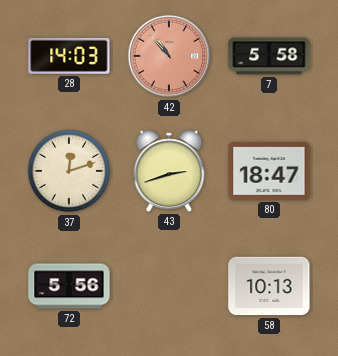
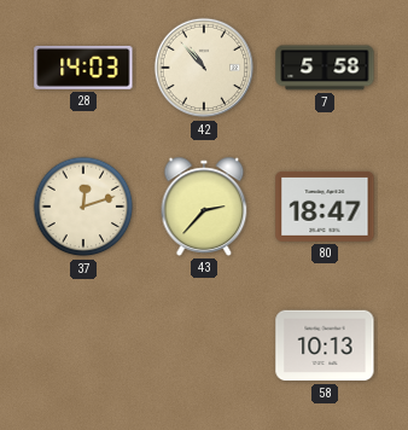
42 dial: salmon -> cream (204, 68)
43: 2:42 -> 2:37 (204, 207)
72: 5:56 -> none (69, 286)
